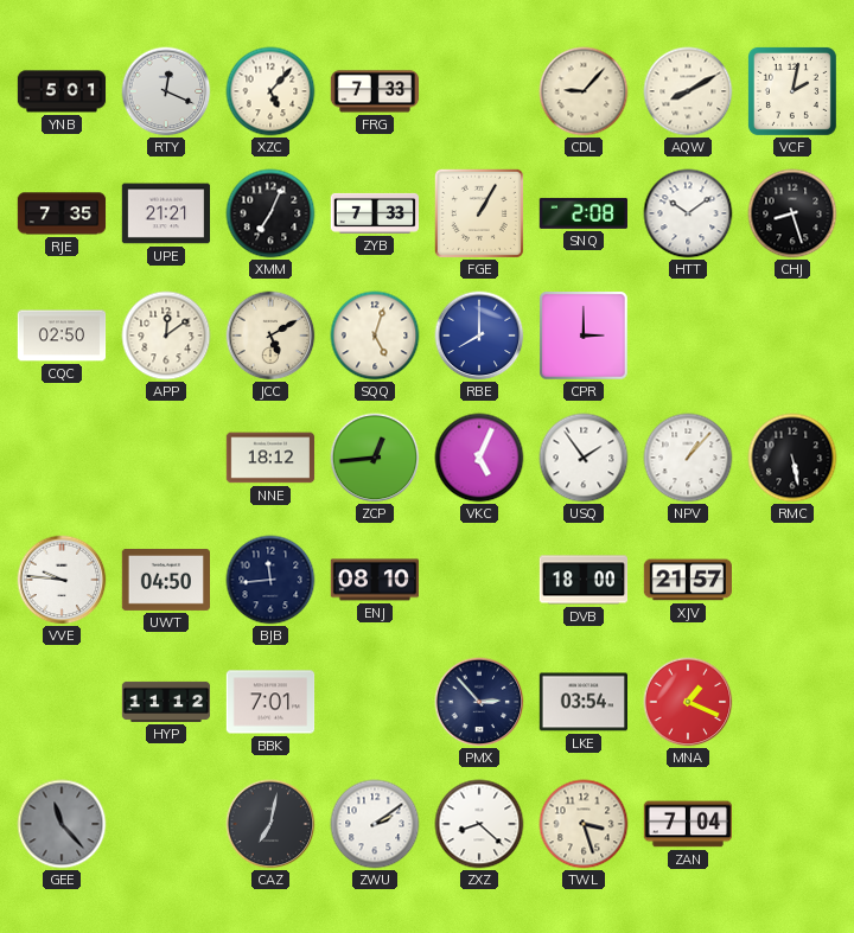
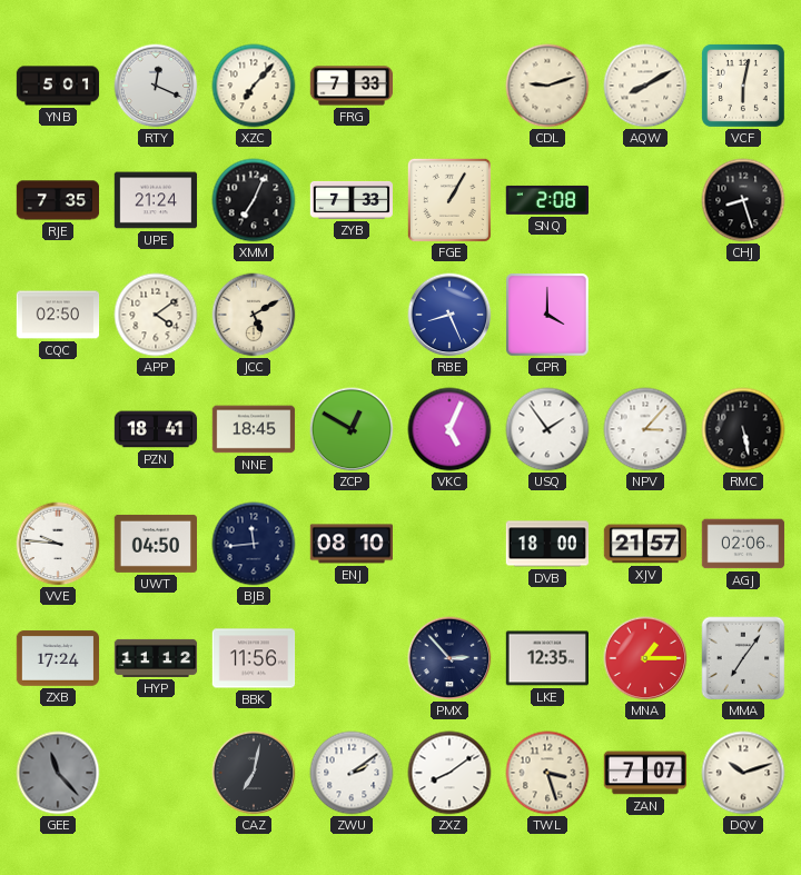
XZC: 5:07 -> 7:07 (254, 86)
CDL: 9:07 -> 9:12 (547, 86)
VCF: 2:02 -> 6:02 (743, 86)
UPE: 21:21 -> 21:24 (156, 200)
HTT: 10:09 -> none (688, 213)
APP: 12:09 -> 4:09 (156, 315)
SQQ: 5:03 -> none (375, 336)
RBE: 8:00 -> 8:26 (449, 315)
CPR: 3:00 -> 4:00 (547, 315)
PZN: none -> 18:41 (156, 429)
NNE: 18:12 -> 18:45 (254, 429)
ZCP: 12:44 -> 12:50 (352, 429)
NPV: 1:07 -> 3:07 (645, 429)
AGJ: none -> 02:06 (743, 544)
ZXB: none -> 17:24 (58, 658)
BBK: 7:01 -> 11:56 (254, 658)
LKE: 03:54 -> 12:35 (546, 658)
MNA: 1:19 -> 1:15 (645, 658)
MMA: none -> 7:06 (743, 658)
ZXZ: 8:22 -> 8:09 (449, 773)
ZAN: 7:04 -> 7:07 (645, 773)
DQV: none -> 10:12 (743, 773)
